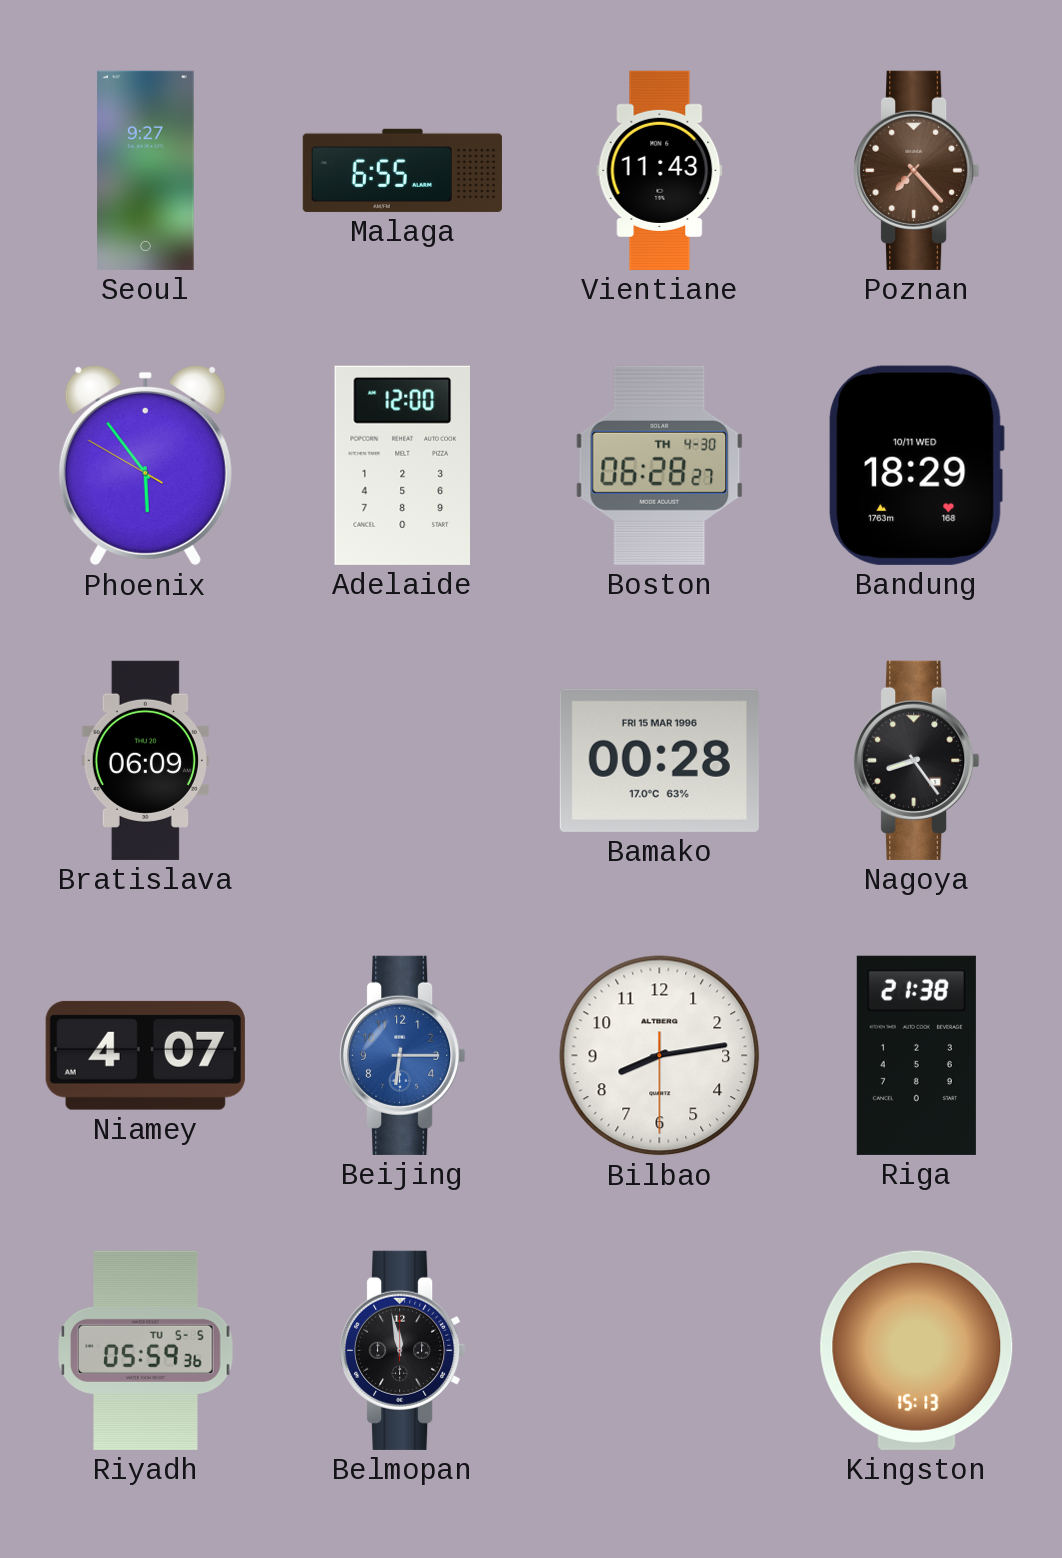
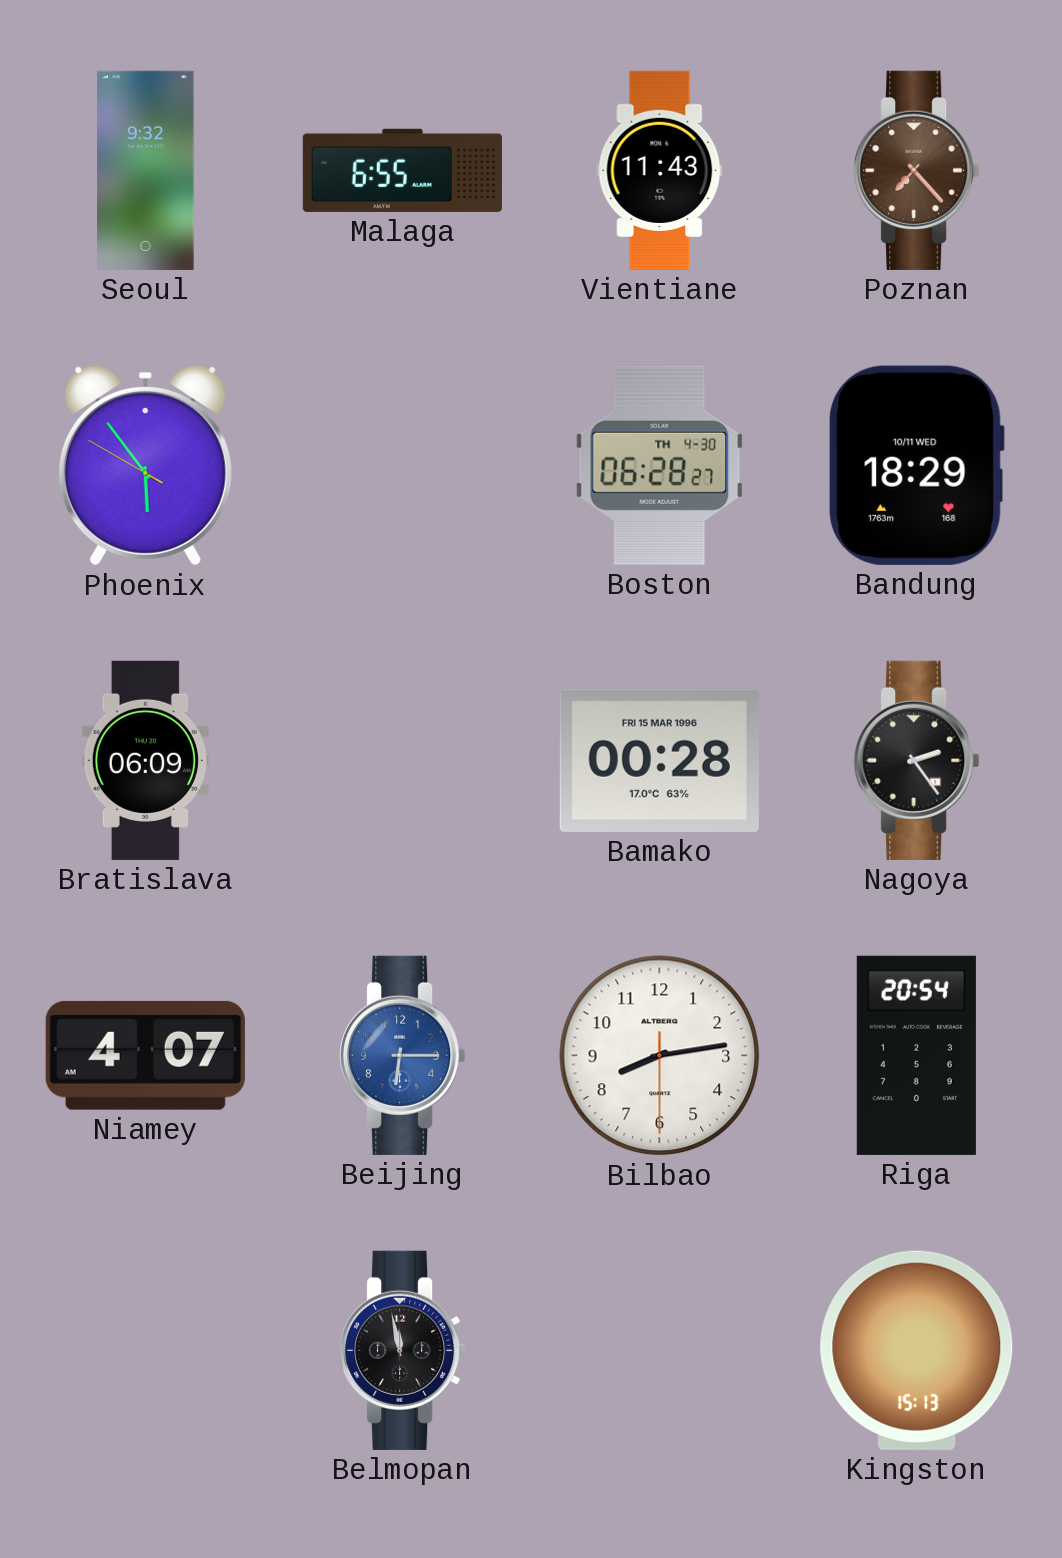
Seoul: 9:27 -> 9:32 (146, 170)
Adelaide: 12:00 -> none (402, 465)
Nagoya: 8:24 -> 2:24 (917, 760)
Riga: 21:38 -> 20:54 (916, 1055)
Riyadh: 05:59 -> none (146, 1350)
